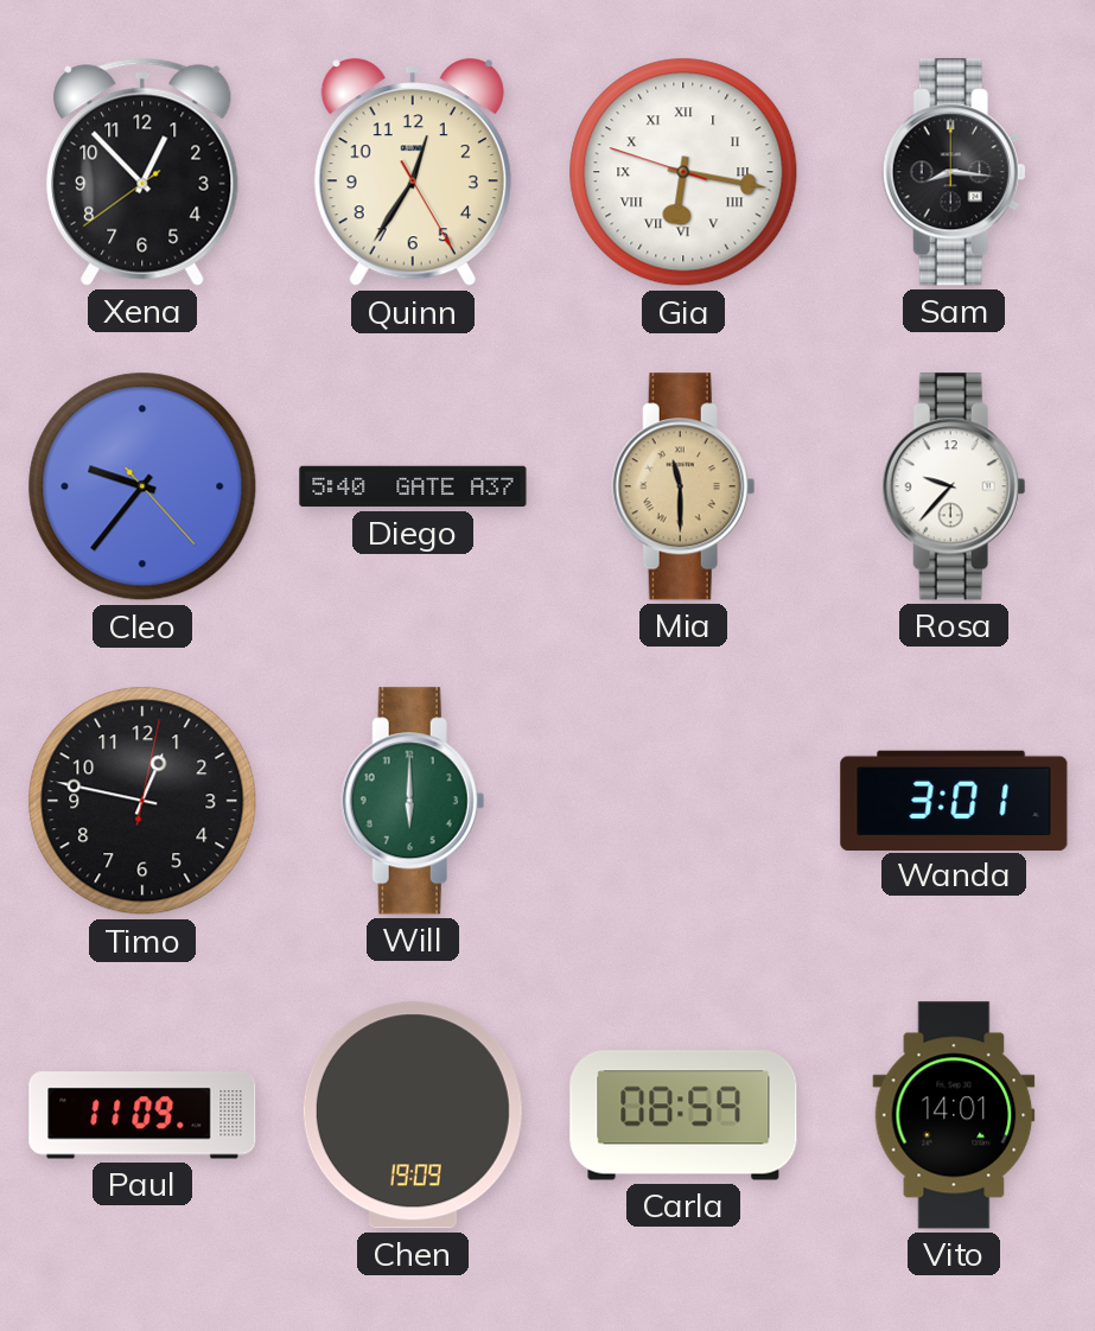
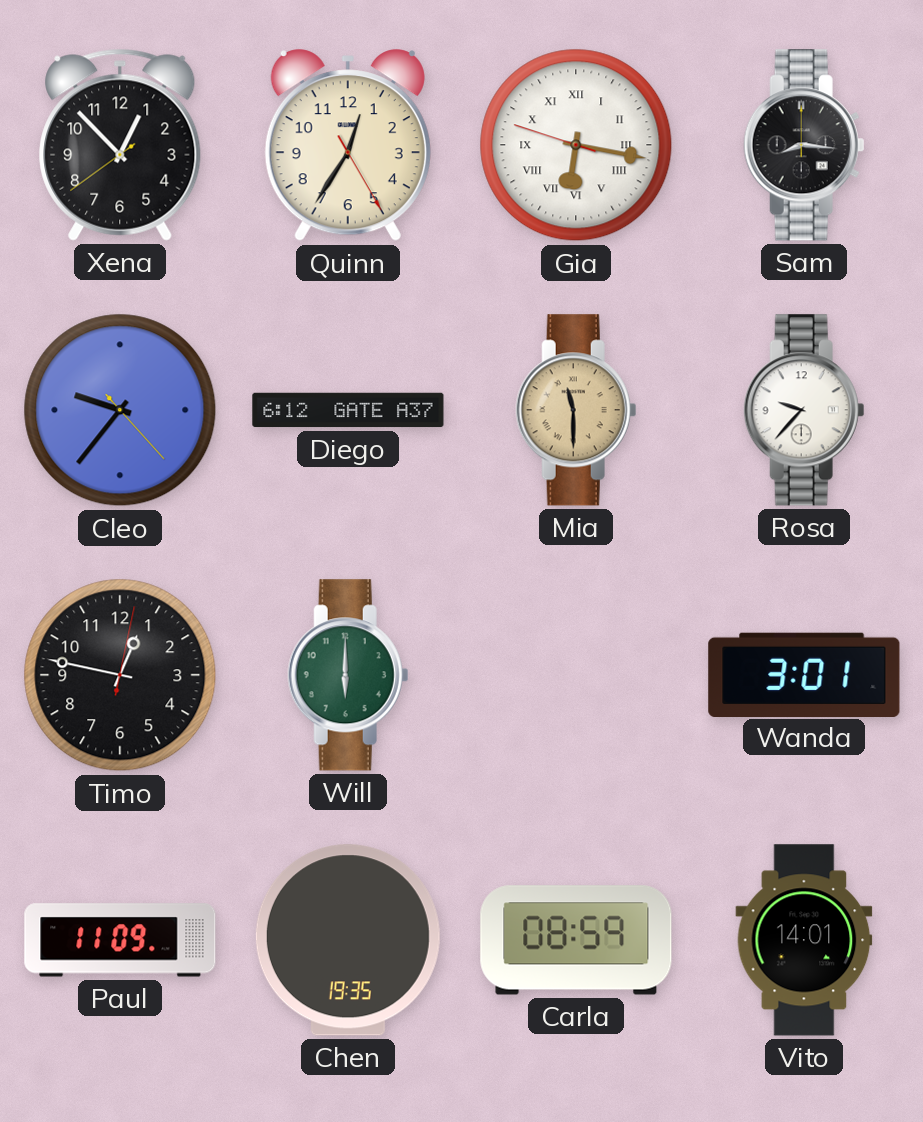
Diego: 5:40 -> 6:12 (348, 410)
Chen: 19:09 -> 19:35 (348, 940)
